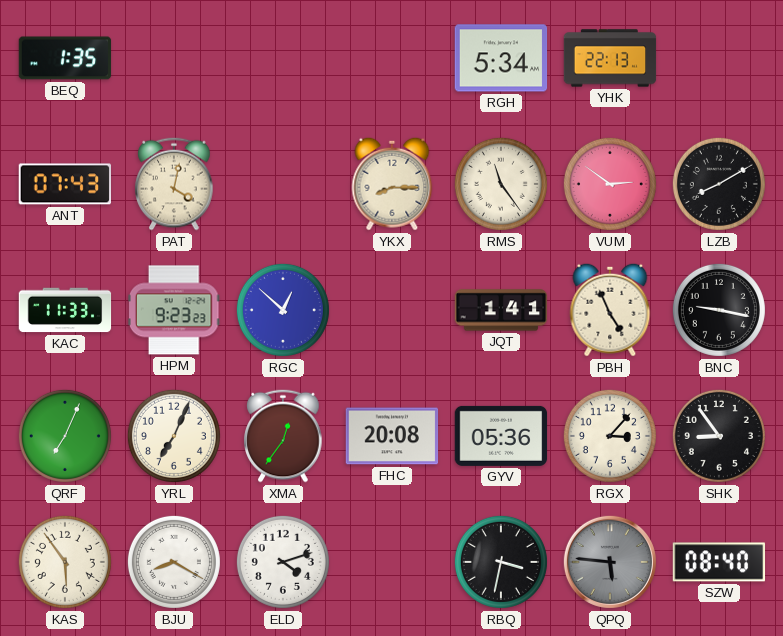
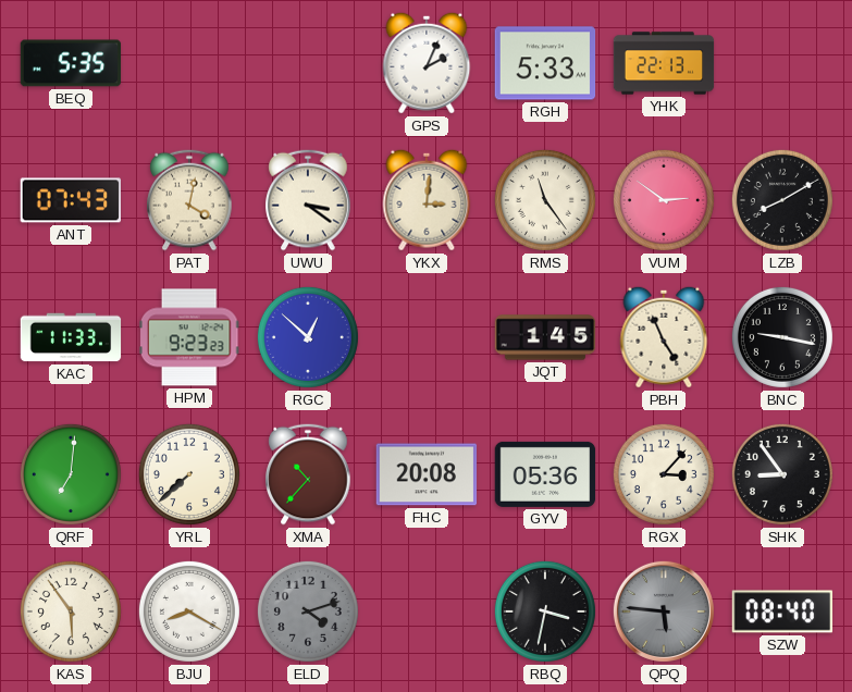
BEQ: 1:35 -> 5:35 (71, 63)
GPS: none -> 2:04 (427, 63)
RGH: 5:34 -> 5:33 (545, 63)
UWU: none -> 3:21 (308, 200)
YKX: 8:15 -> 3:01 (427, 200)
JQT: 1:41 -> 1:45 (545, 337)
QRF: 7:04 -> 7:01 (71, 474)
YRL: 7:04 -> 7:38 (189, 474)
XMA: 12:36 -> 10:37 (308, 474)
ELD dial: white -> grey (308, 611)
